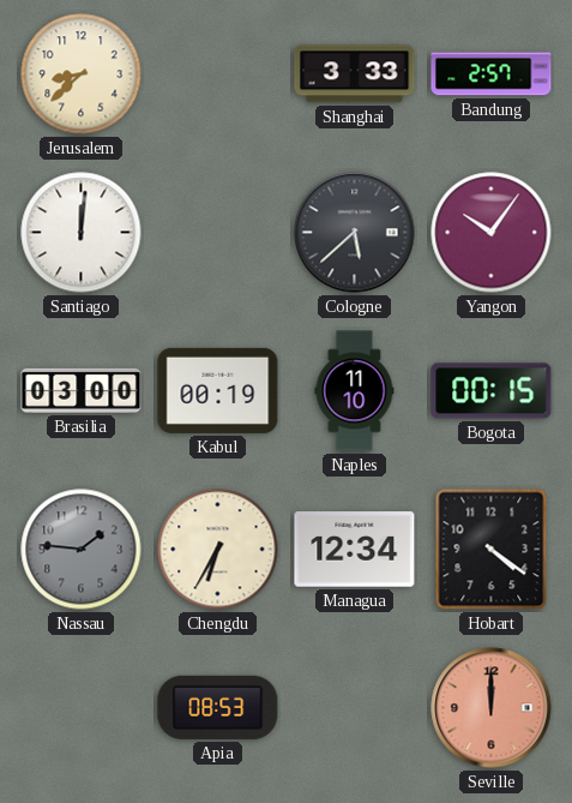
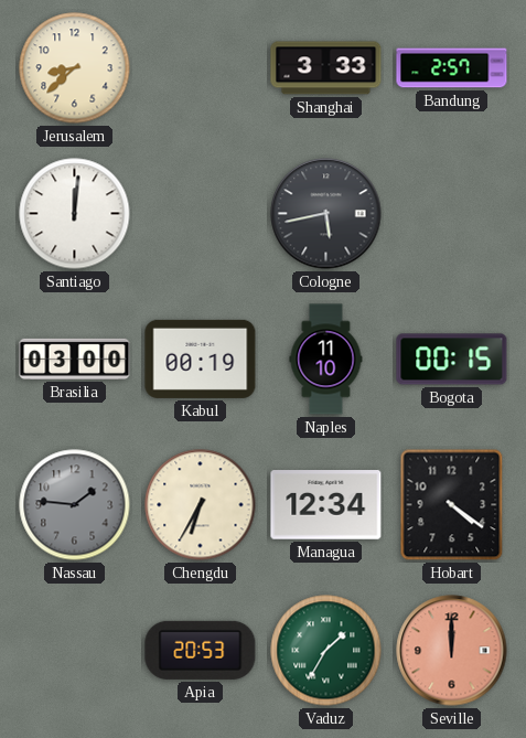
Cologne: 5:38 -> 5:43 (326, 214)
Yangon: 10:06 -> none (492, 233)
Apia: 08:53 -> 20:53 (201, 650)
Vaduz: none -> 1:35 (326, 651)
